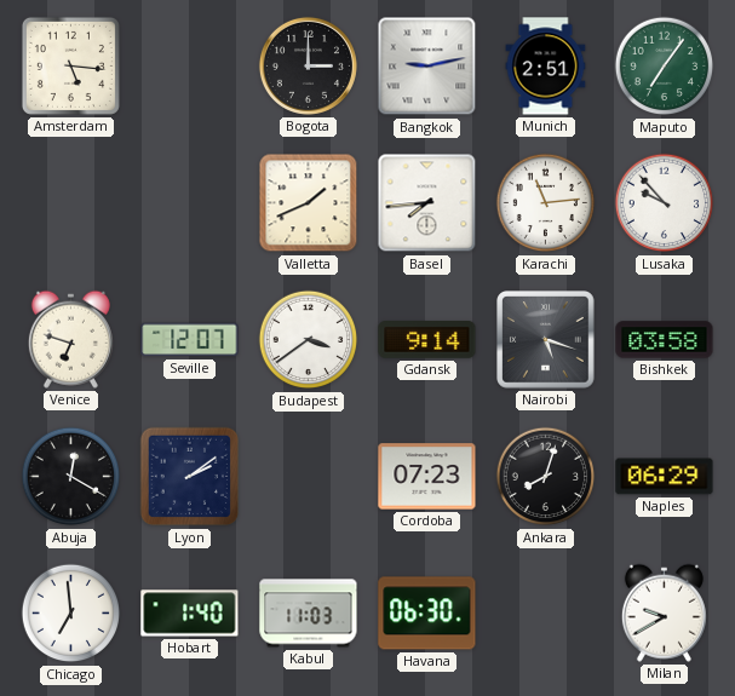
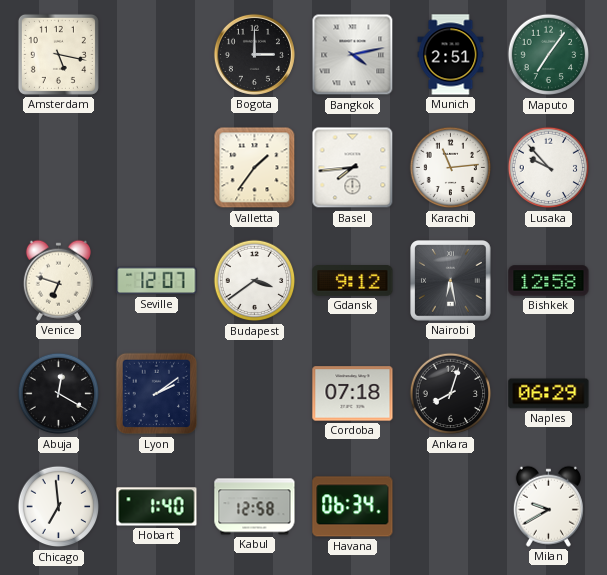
Amsterdam: 5:16 -> 5:17 (58, 54)
Bangkok: 9:13 -> 4:13 (353, 55)
Valletta: 1:41 -> 1:36 (255, 168)
Gdansk: 9:14 -> 9:12 (353, 281)
Nairobi: 5:18 -> 6:28 (451, 281)
Bishkek: 03:58 -> 12:58 (549, 281)
Cordoba: 07:23 -> 07:18 (353, 394)
Kabul: 11:03 -> 12:58 (255, 507)
Havana: 06:30 -> 06:34 (353, 507)
